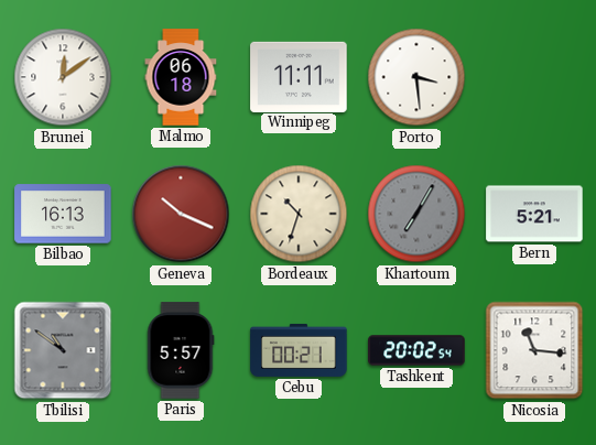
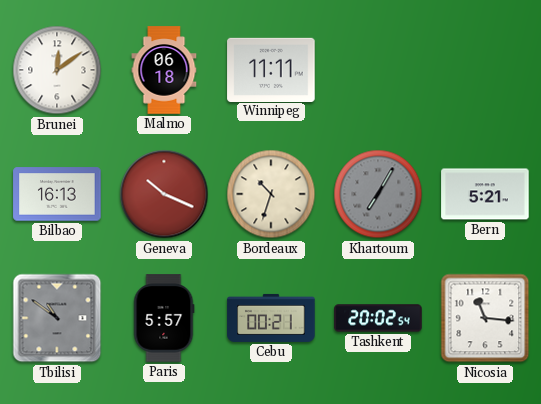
Porto: 3:29 -> none (416, 77)
